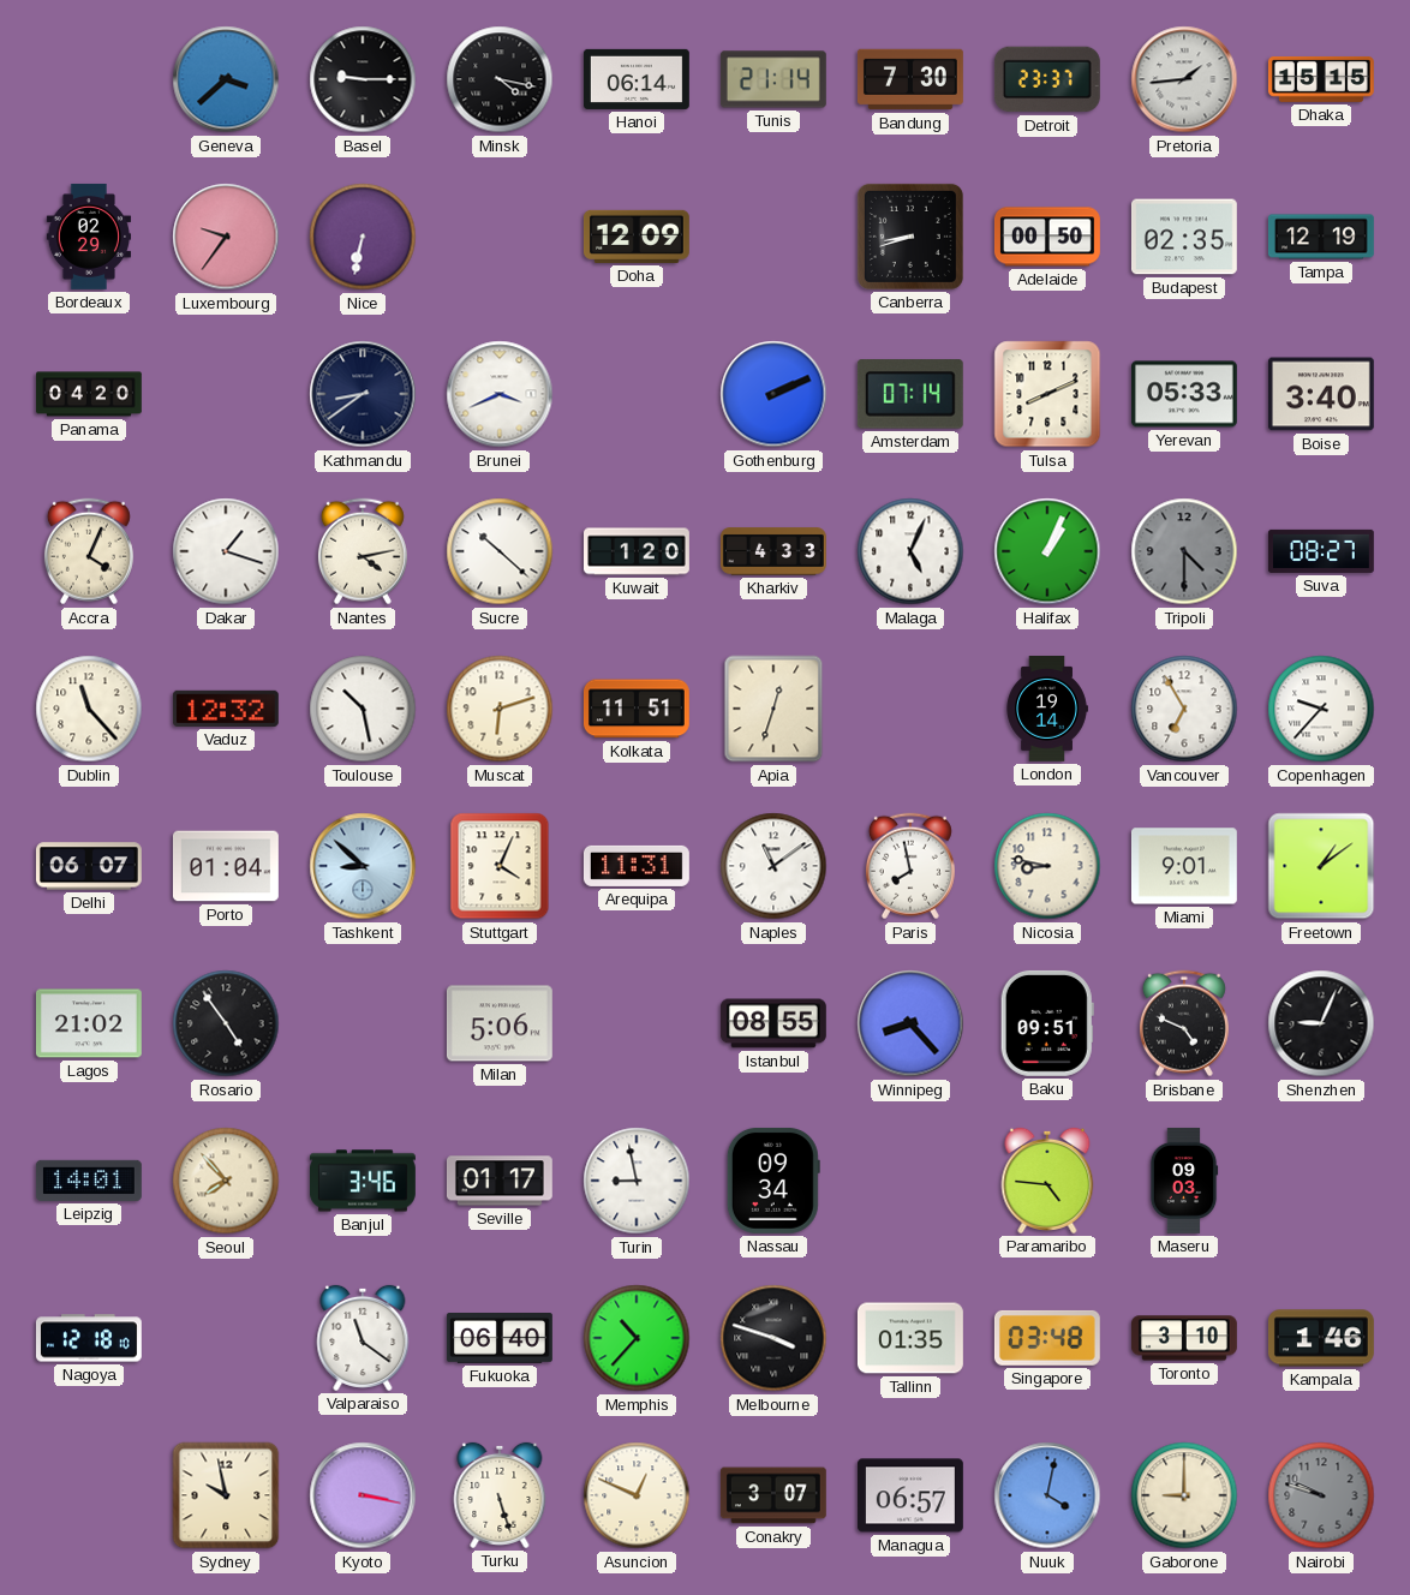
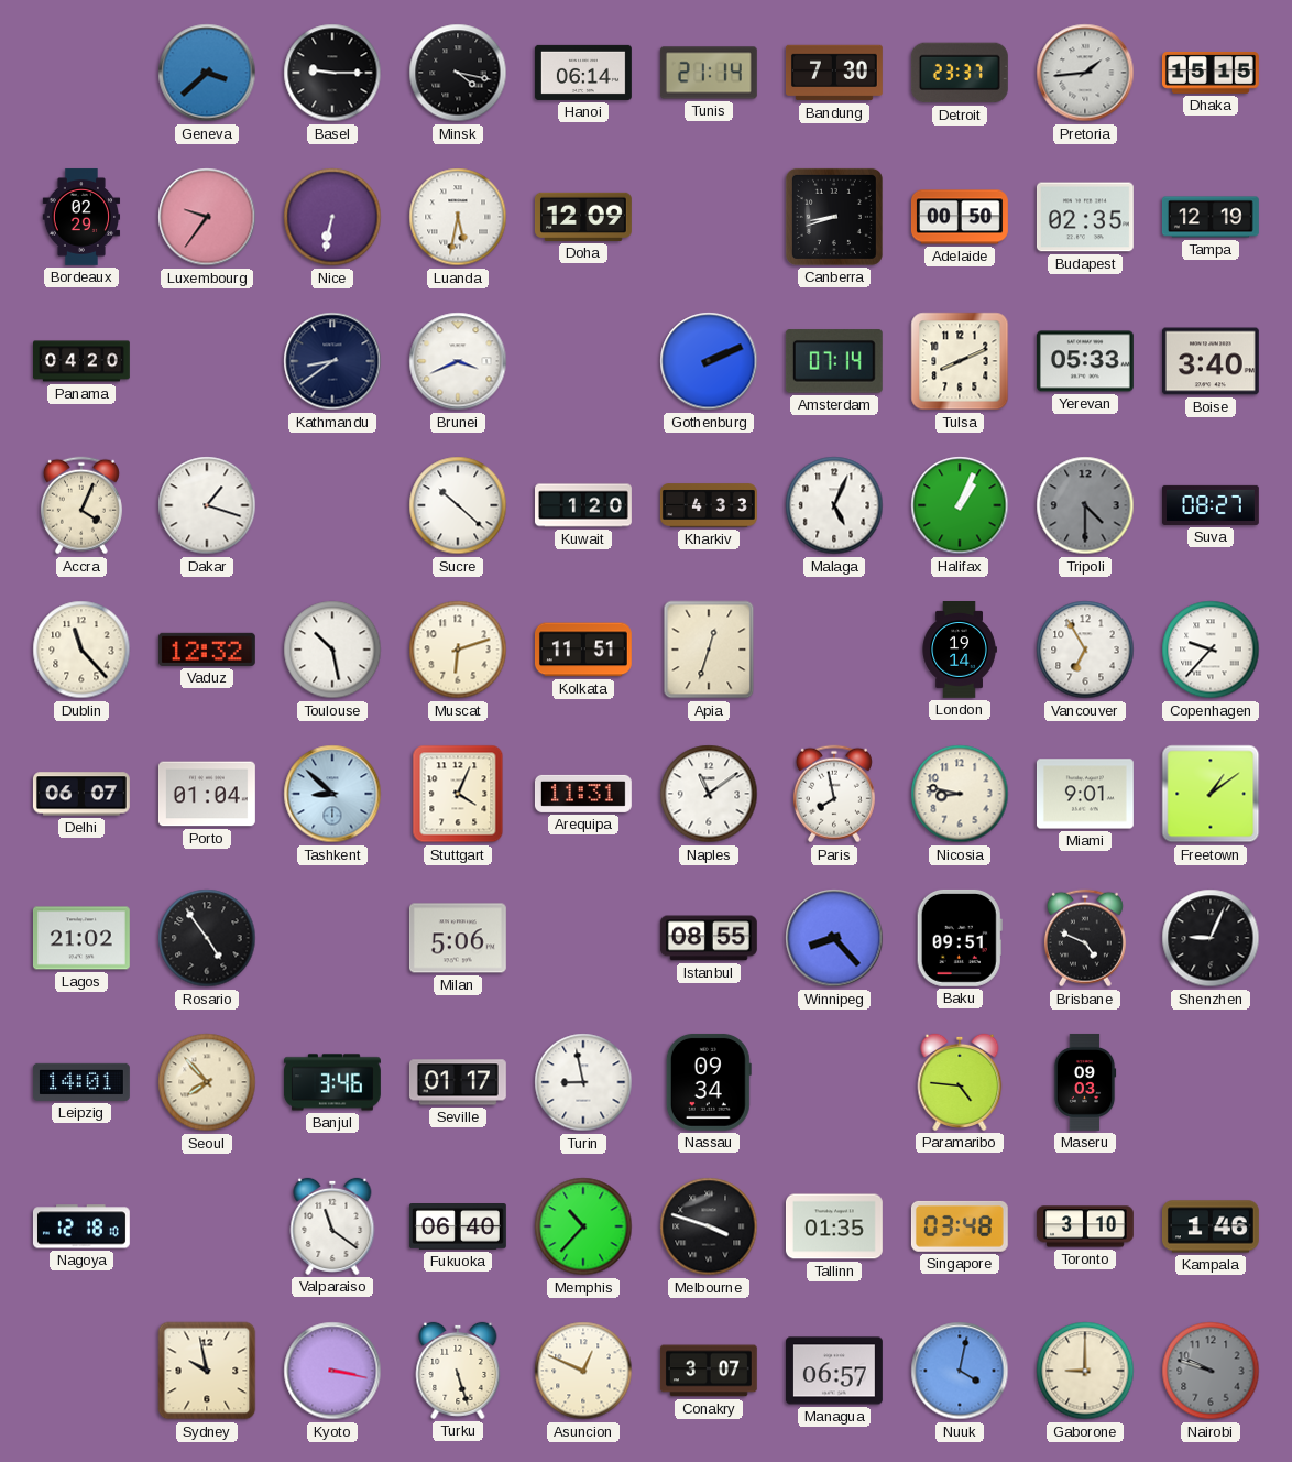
Luanda: none -> 5:32 (458, 217)
Nantes: 4:13 -> none (363, 551)
